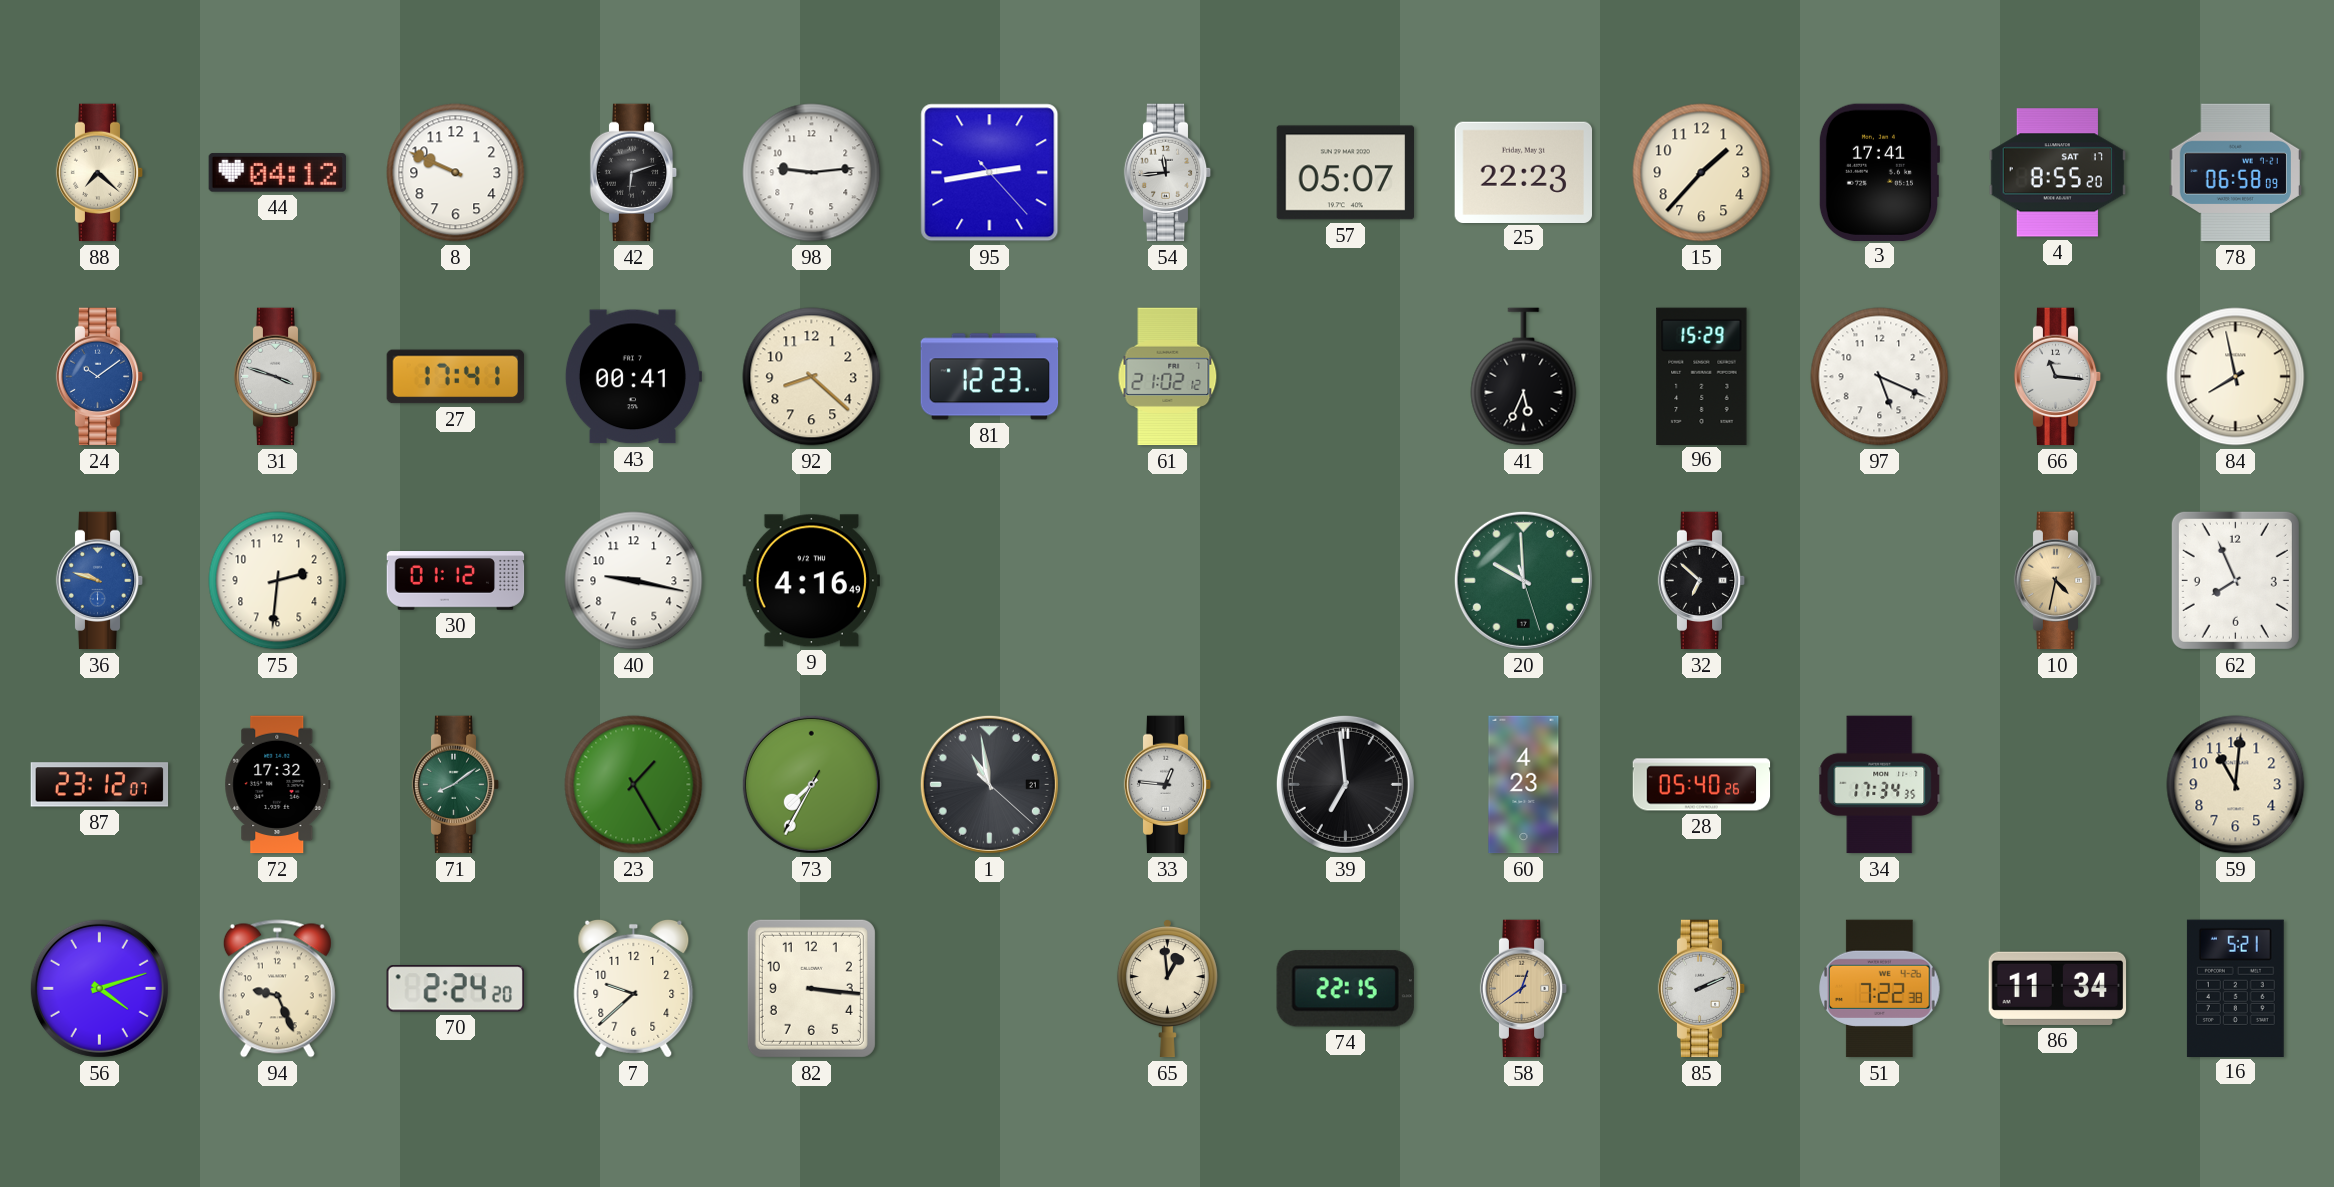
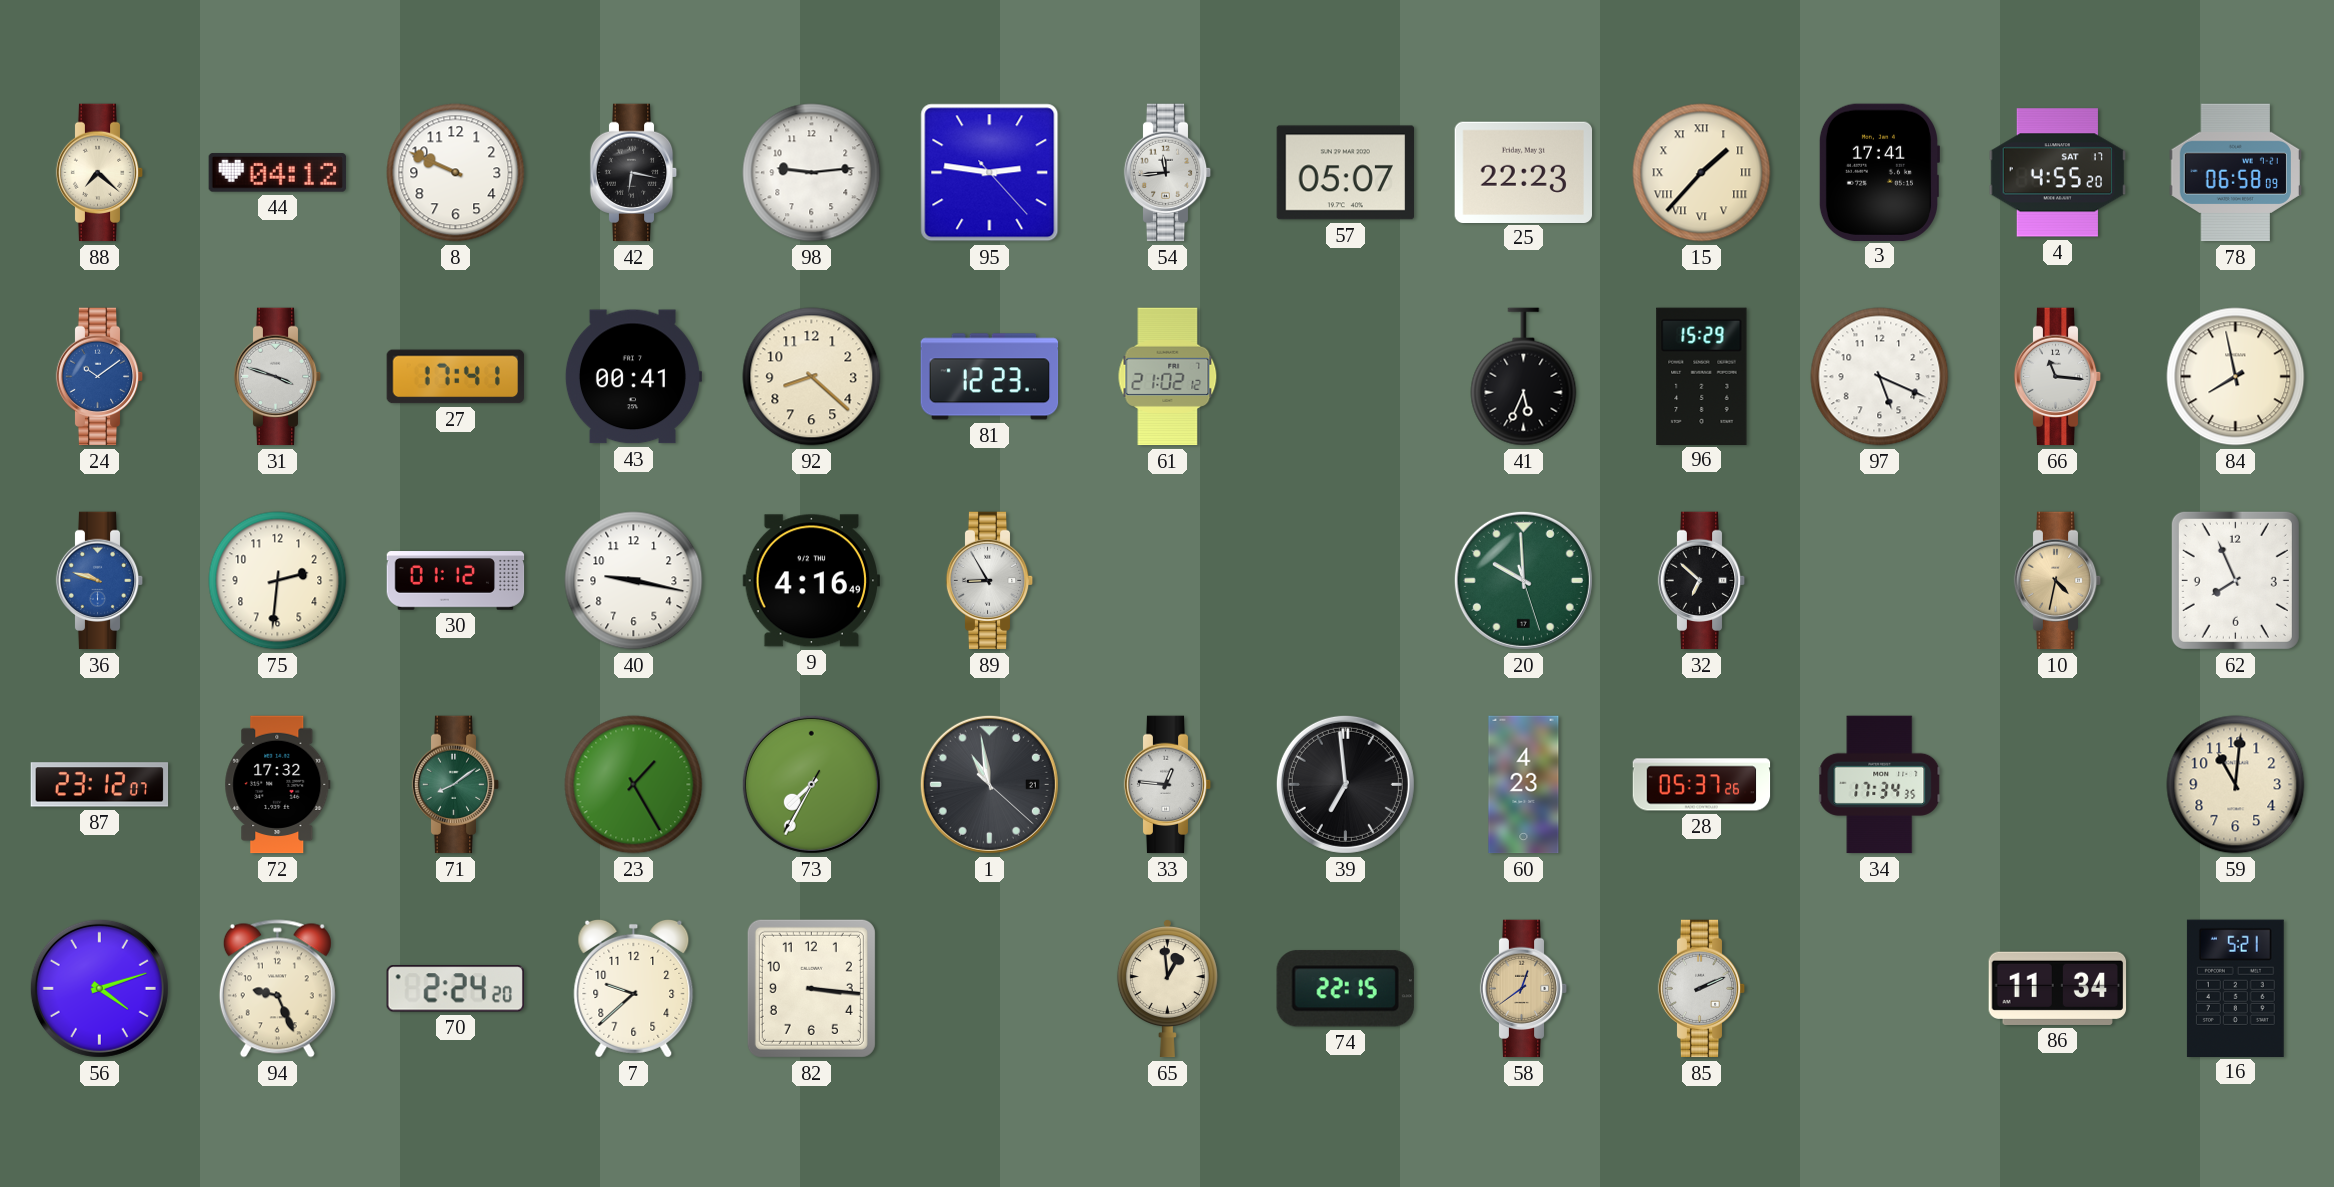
42: 6:12 -> 6:17 (634, 173)
95: 2:43 -> 2:46 (990, 173)
15 numerals: Arabic -> Roman (1702, 173)
4: 8:55 -> 4:55 (2058, 173)
89: none -> 8:55 (990, 581)
28: 05:40 -> 05:37 (1702, 785)
51: 7:22 -> none (1880, 989)
